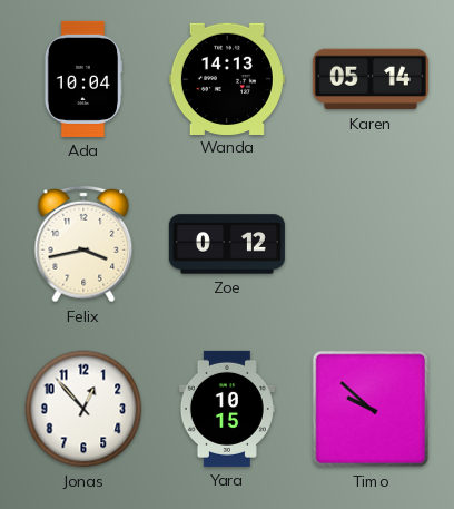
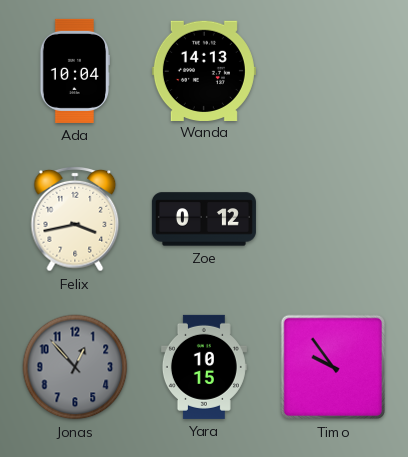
Karen: 05:14 -> none (371, 79)
Jonas dial: white -> grey (75, 367)
Timo: 9:52 -> 9:54 (333, 367)
